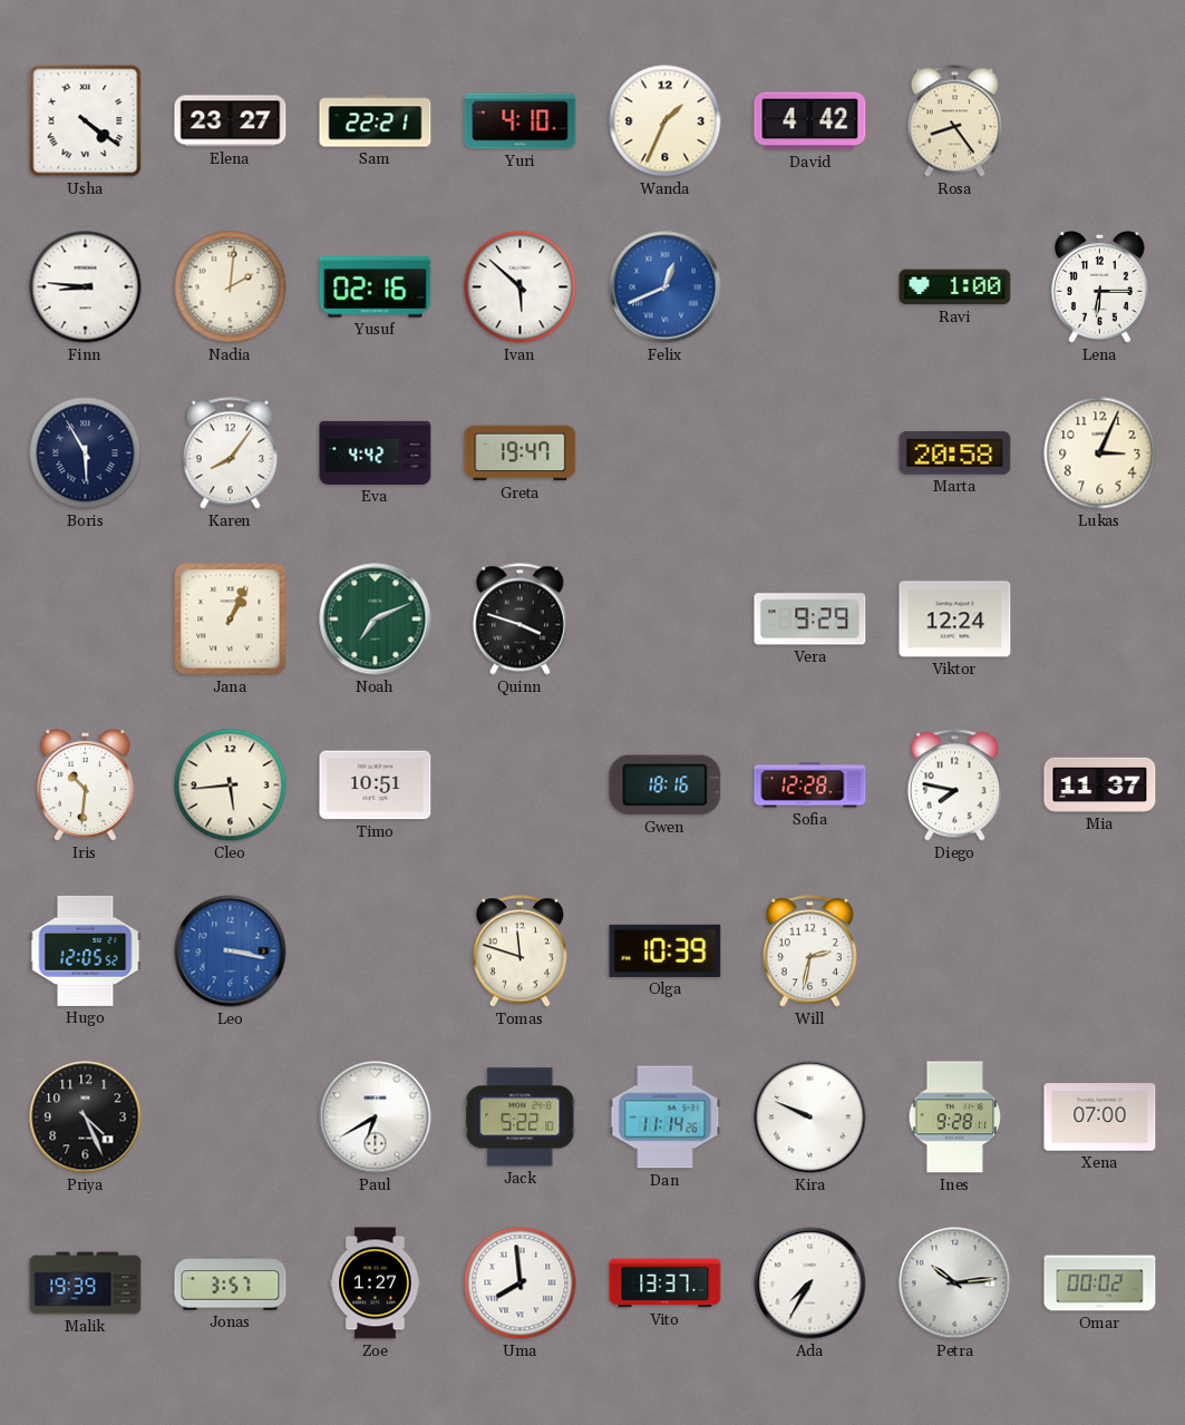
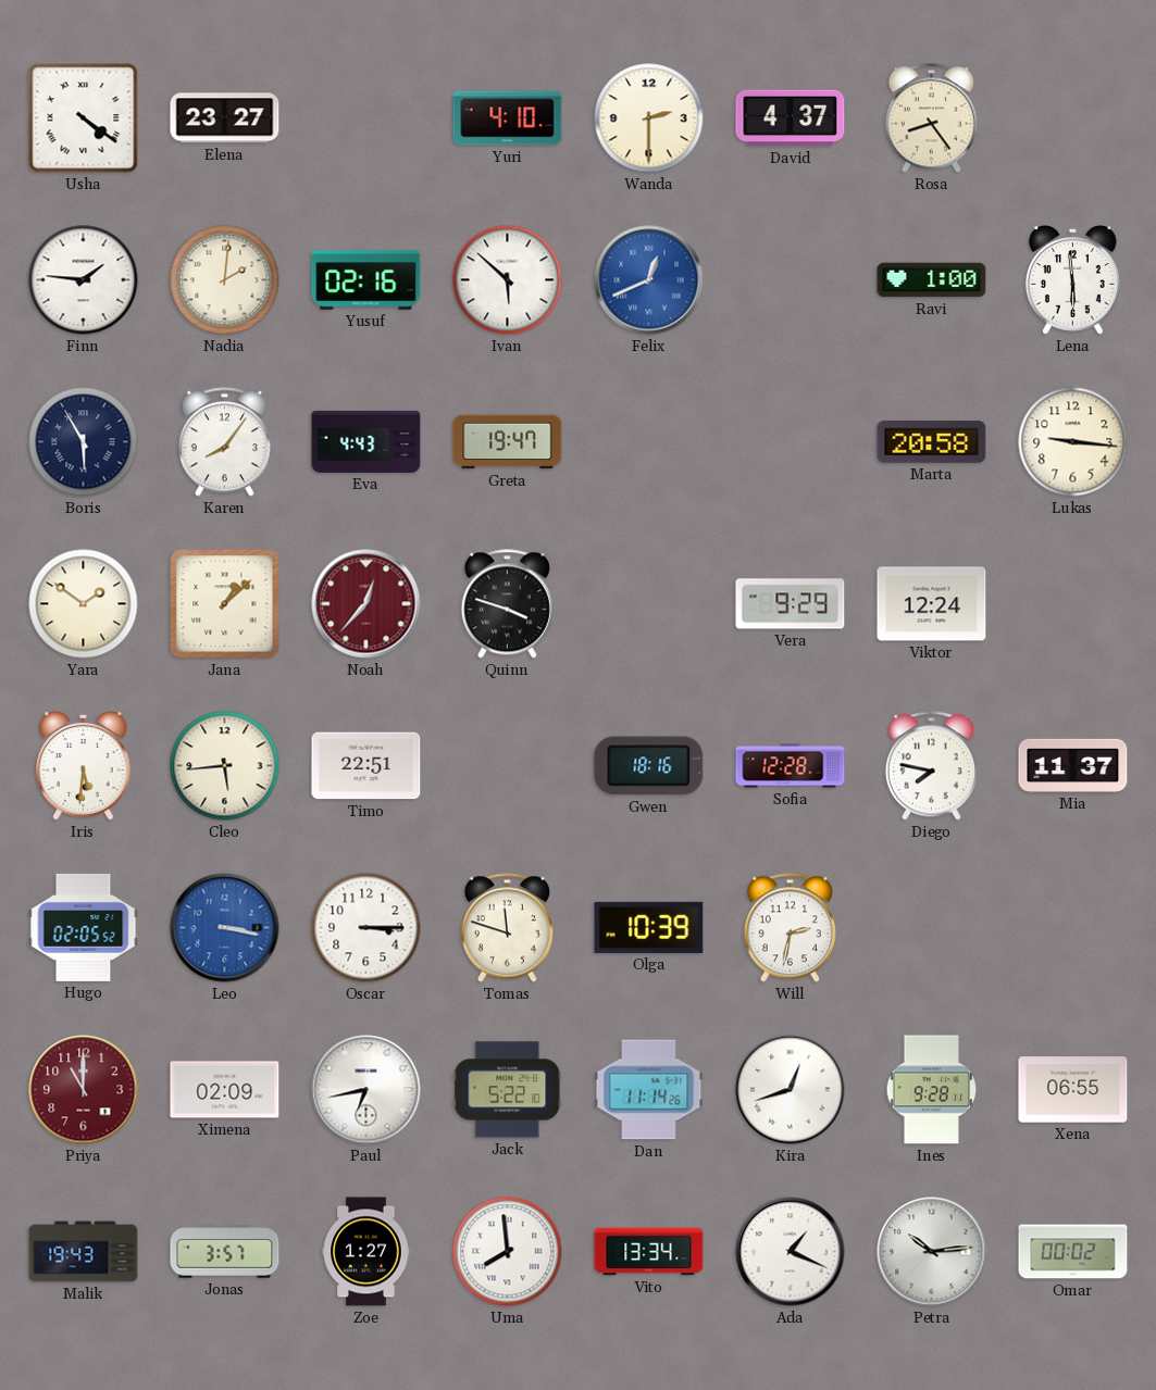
Sam: 22:21 -> none (376, 121)
Wanda: 1:34 -> 2:30 (649, 118)
David: 4:42 -> 4:37 (791, 118)
Finn: 8:46 -> 1:46 (84, 280)
Lena: 6:15 -> 5:59 (1072, 280)
Eva: 4:42 -> 4:43 (366, 441)
Lukas: 3:04 -> 9:16 (1073, 442)
Yara: none -> 1:51 (84, 604)
Jana: 1:04 -> 1:08 (225, 604)
Noah: 7:11 -> 12:37 (366, 604)
Noah dial: green -> burgundy (366, 604)
Iris: 10:31 -> 5:31 (83, 766)
Timo: 10:51 -> 22:51 (366, 766)
Hugo: 12:05 -> 02:05 (84, 927)
Oscar: none -> 3:15 (366, 928)
Priya: 4:26 -> 11:00 (84, 1090)
Priya dial: black -> burgundy (84, 1090)
Ximena: none -> 02:09 (225, 1090)
Paul: 6:40 -> 6:43 (366, 1090)
Kira: 9:49 -> 12:42 (791, 1090)
Xena: 07:00 -> 06:55 (1073, 1090)
Malik: 19:39 -> 19:43 (84, 1252)
Vito: 13:37 -> 13:34 (649, 1252)
Ada: 7:35 -> 1:19 (791, 1252)
